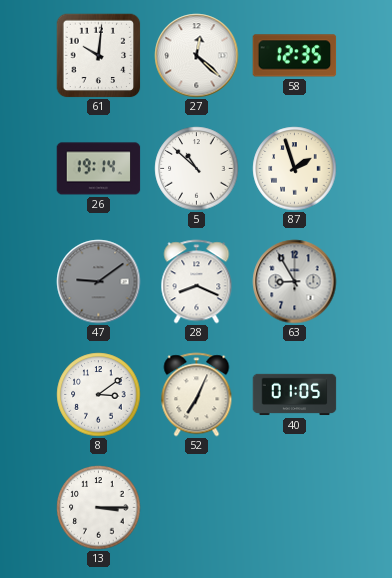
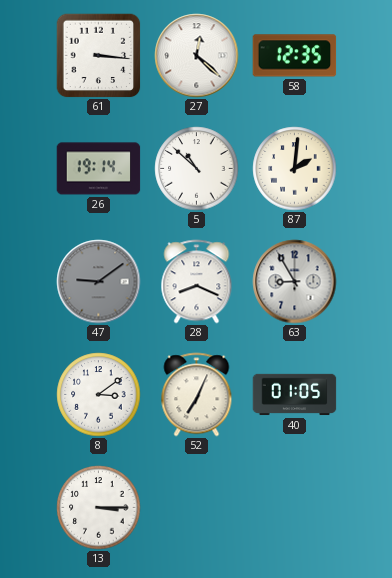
61: 10:01 -> 3:16 (98, 55)
87: 1:57 -> 2:01 (295, 169)
